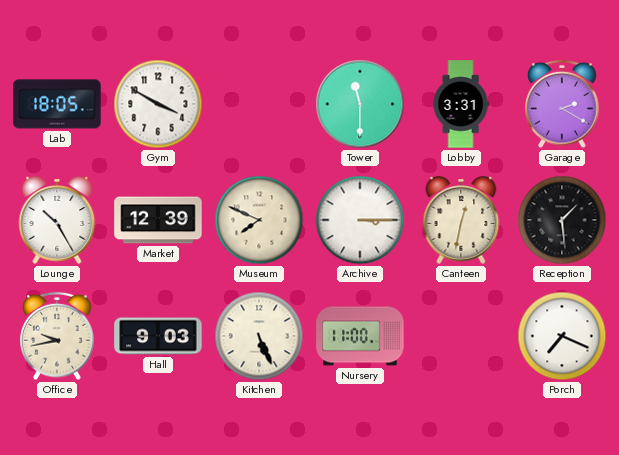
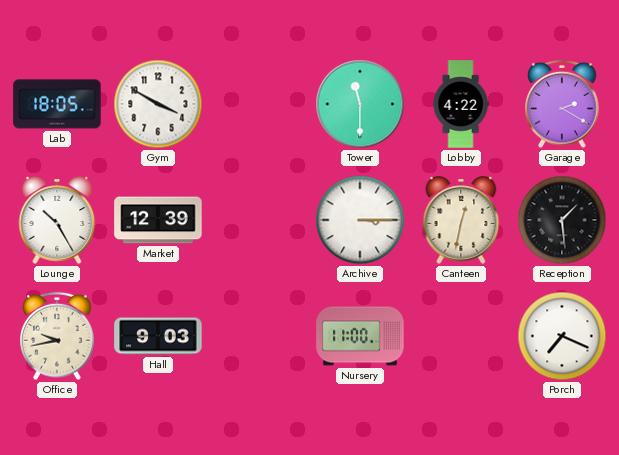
Lobby: 3:31 -> 4:22 (461, 104)
Museum: 7:49 -> none (259, 220)
Kitchen: 5:26 -> none (259, 336)
